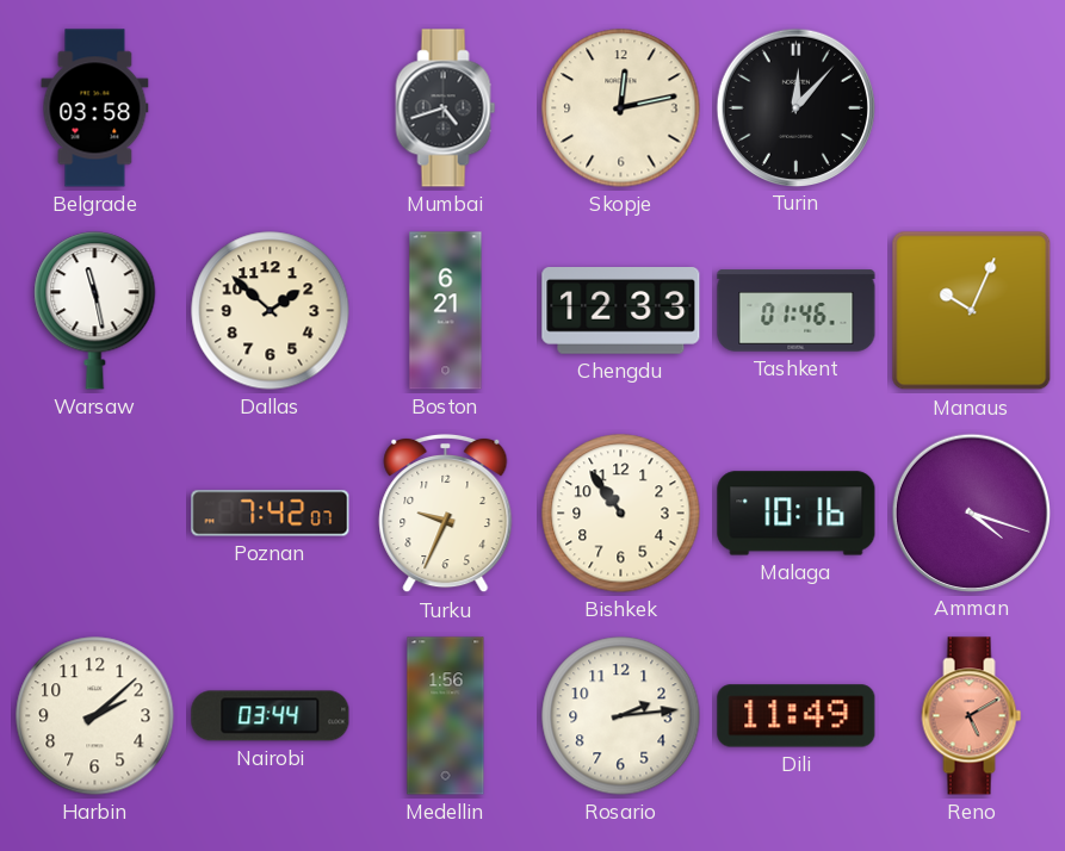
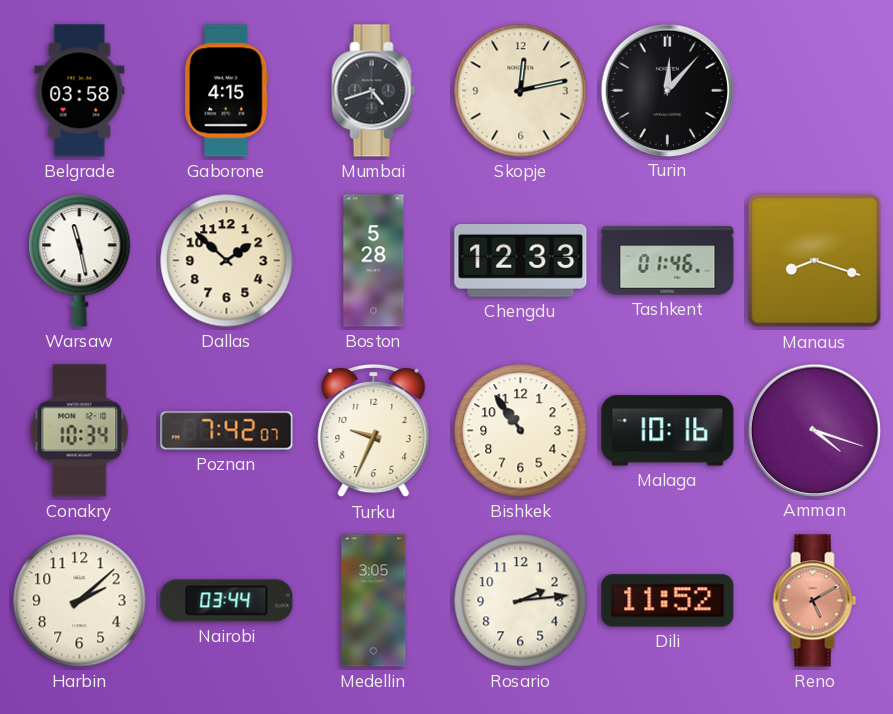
Gaborone: none -> 4:15 (227, 91)
Boston: 6:21 -> 5:28 (374, 261)
Manaus: 10:04 -> 8:18 (815, 261)
Conakry: none -> 10:34 (80, 431)
Medellin: 1:56 -> 3:05 (374, 601)
Dili: 11:49 -> 11:52 (668, 601)
